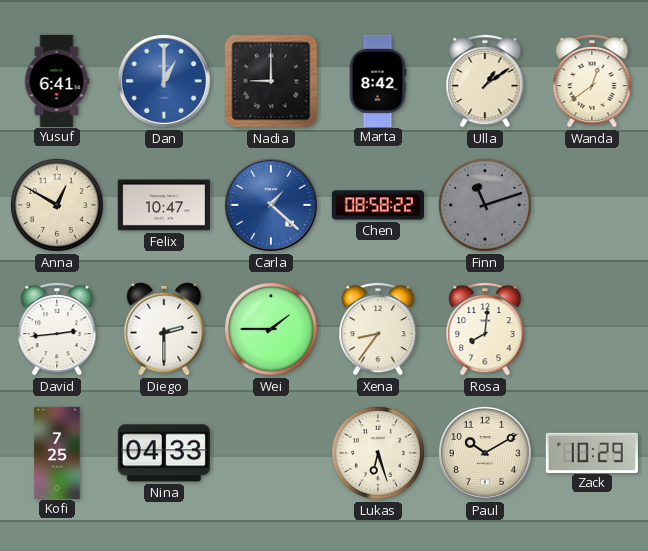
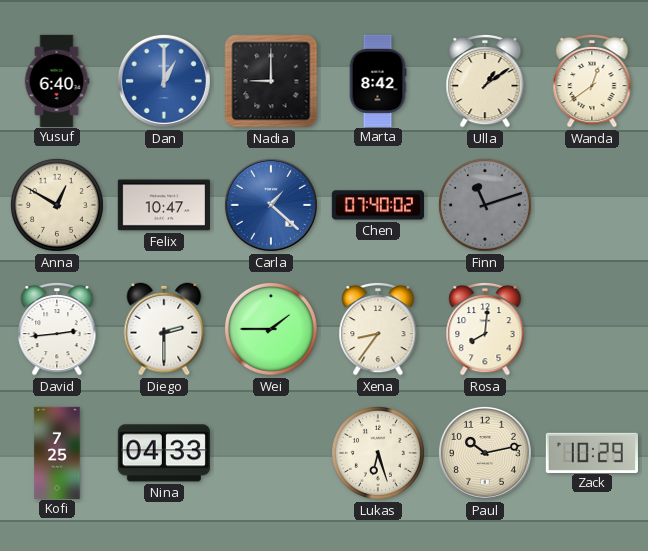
Yusuf: 6:41 -> 6:40 (57, 80)
Chen: 08:58 -> 07:40 (377, 205)
Paul: 10:10 -> 10:13 (485, 453)
